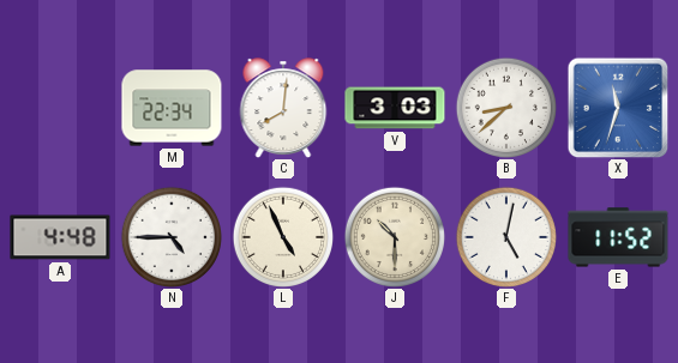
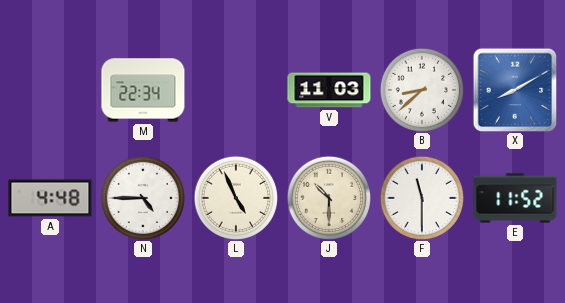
C: 8:01 -> none (283, 108)
V: 3:03 -> 11:03 (329, 90)
X: 11:33 -> 8:10 (515, 90)
F: 5:02 -> 11:30 (421, 197)
